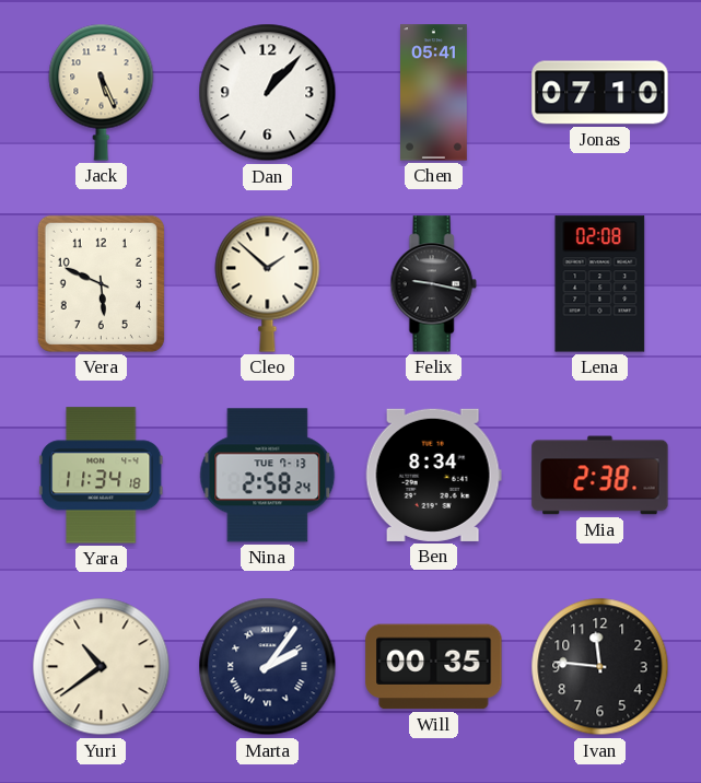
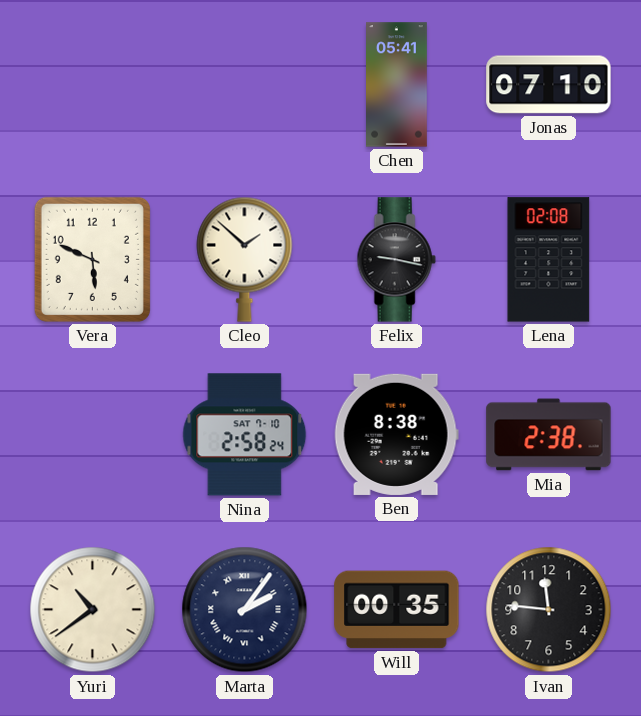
Jack: 5:26 -> none (102, 92)
Dan: 1:07 -> none (268, 93)
Yara: 11:34 -> none (101, 476)
Nina date: TUE 7-13 -> SAT 7-10 (245, 435)
Ben: 8:34 -> 8:38 (396, 434)
